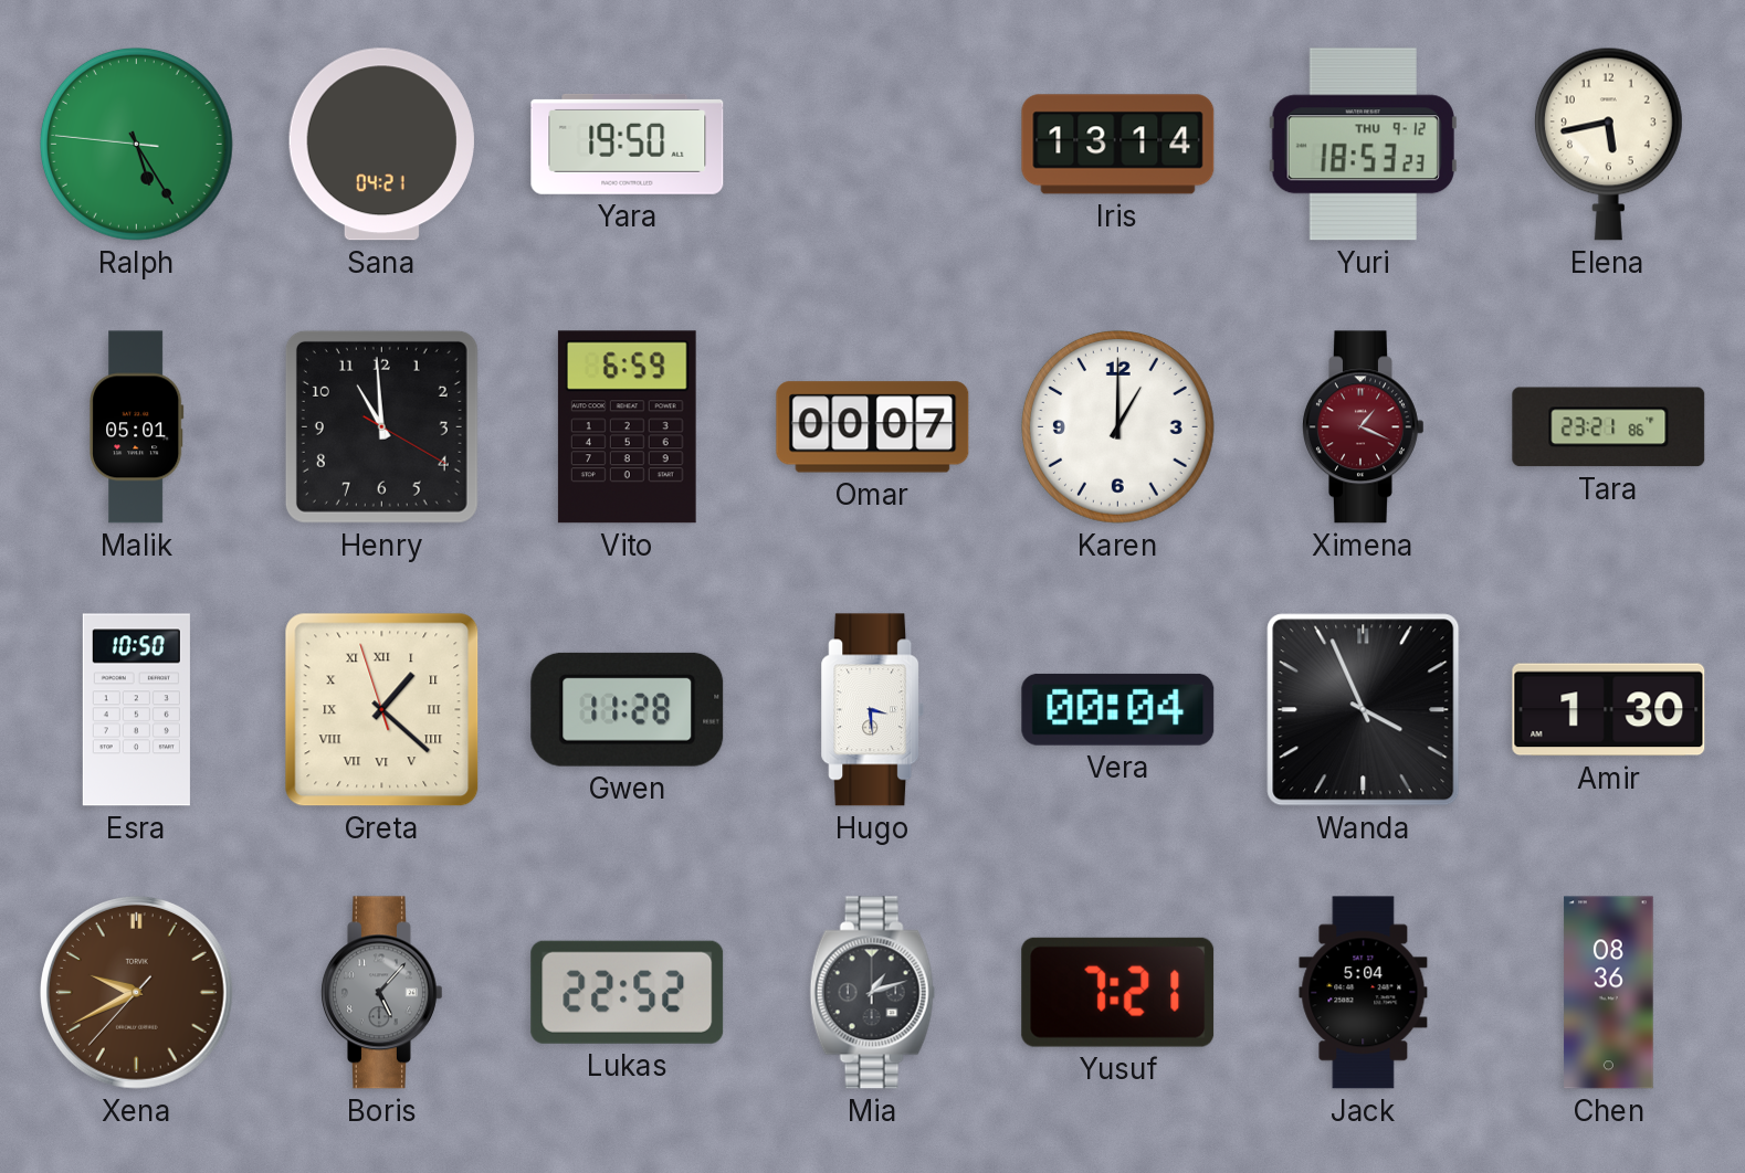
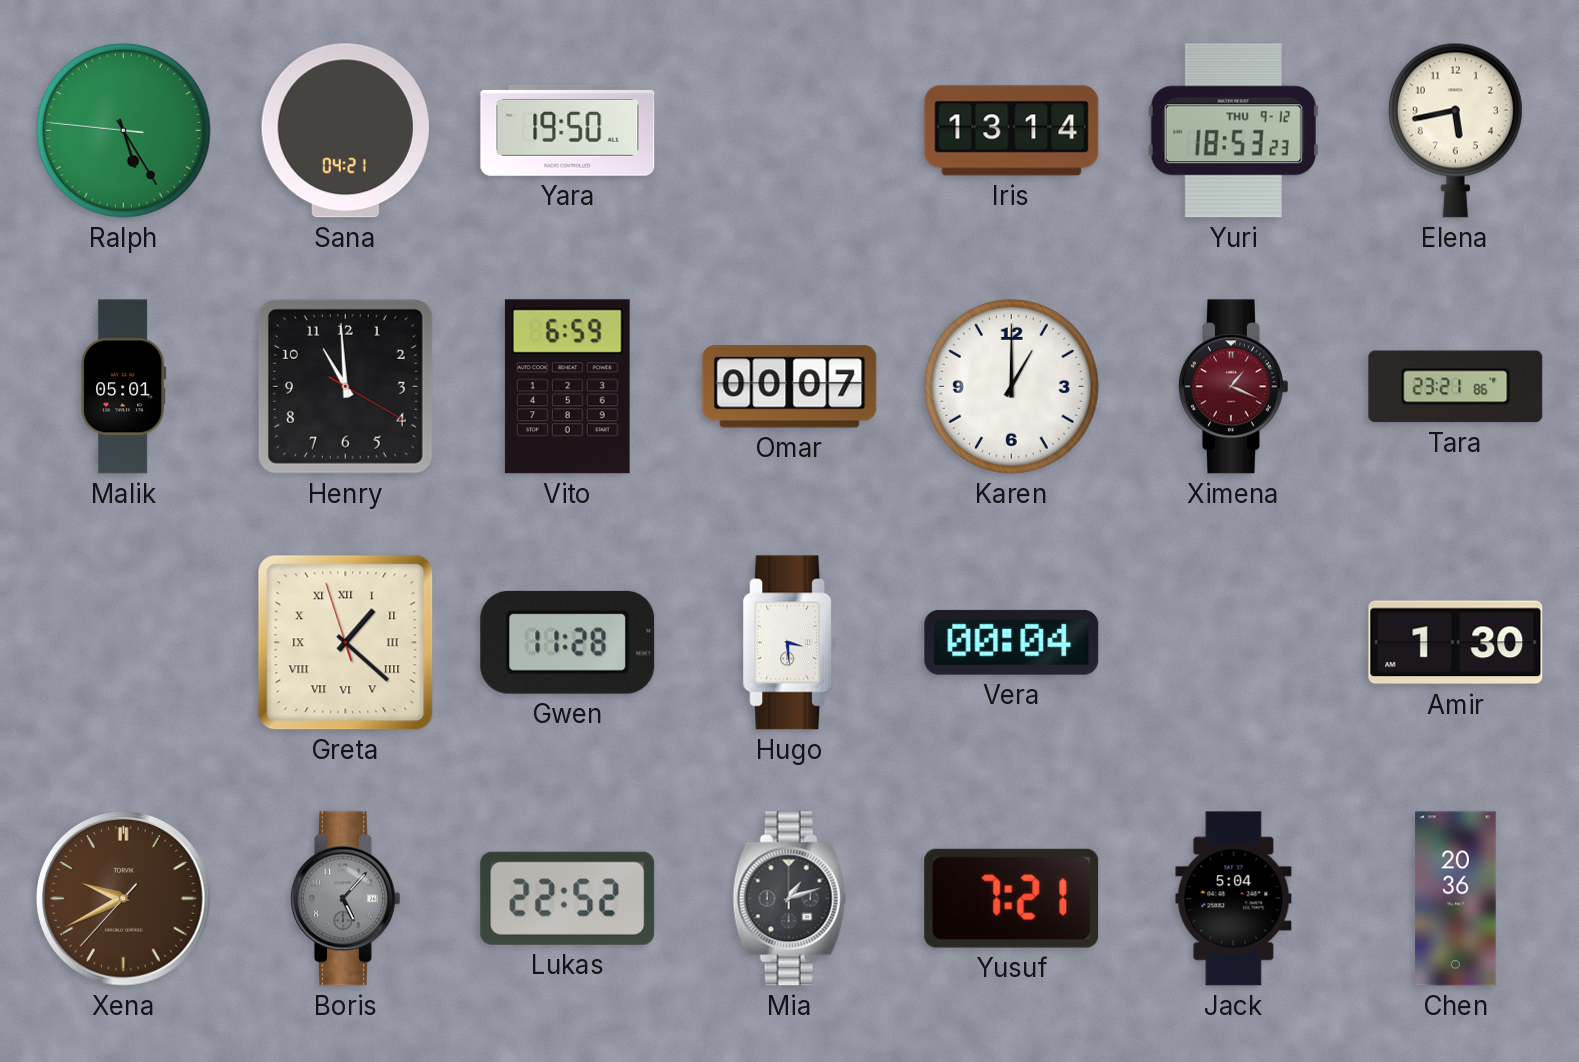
Esra: 10:50 -> none (136, 710)
Wanda: 3:56 -> none (1364, 710)
Chen: 08:36 -> 20:36 (1456, 899)
